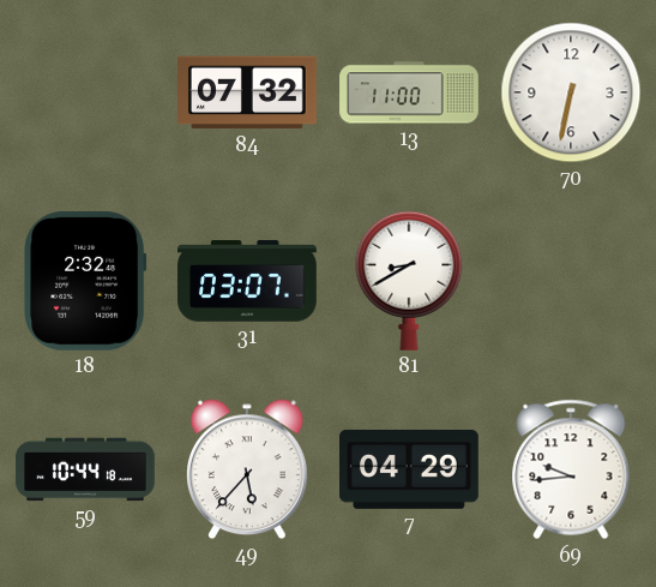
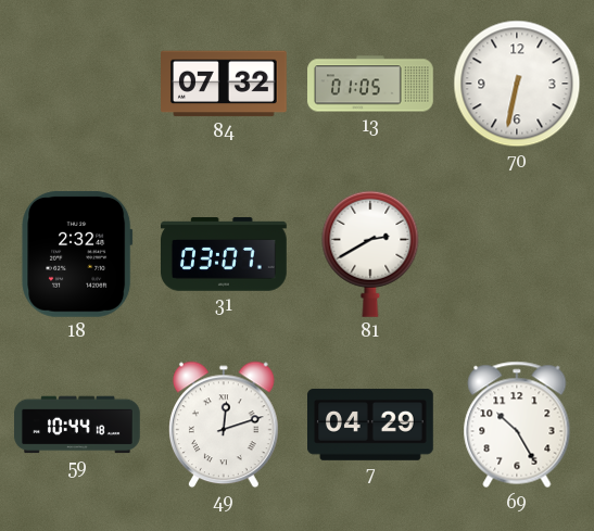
13: 11:00 -> 01:05 (370, 84)
81: 8:40 -> 2:40 (370, 254)
49: 5:37 -> 12:12 (225, 425)
69: 9:44 -> 10:25 (517, 425)
